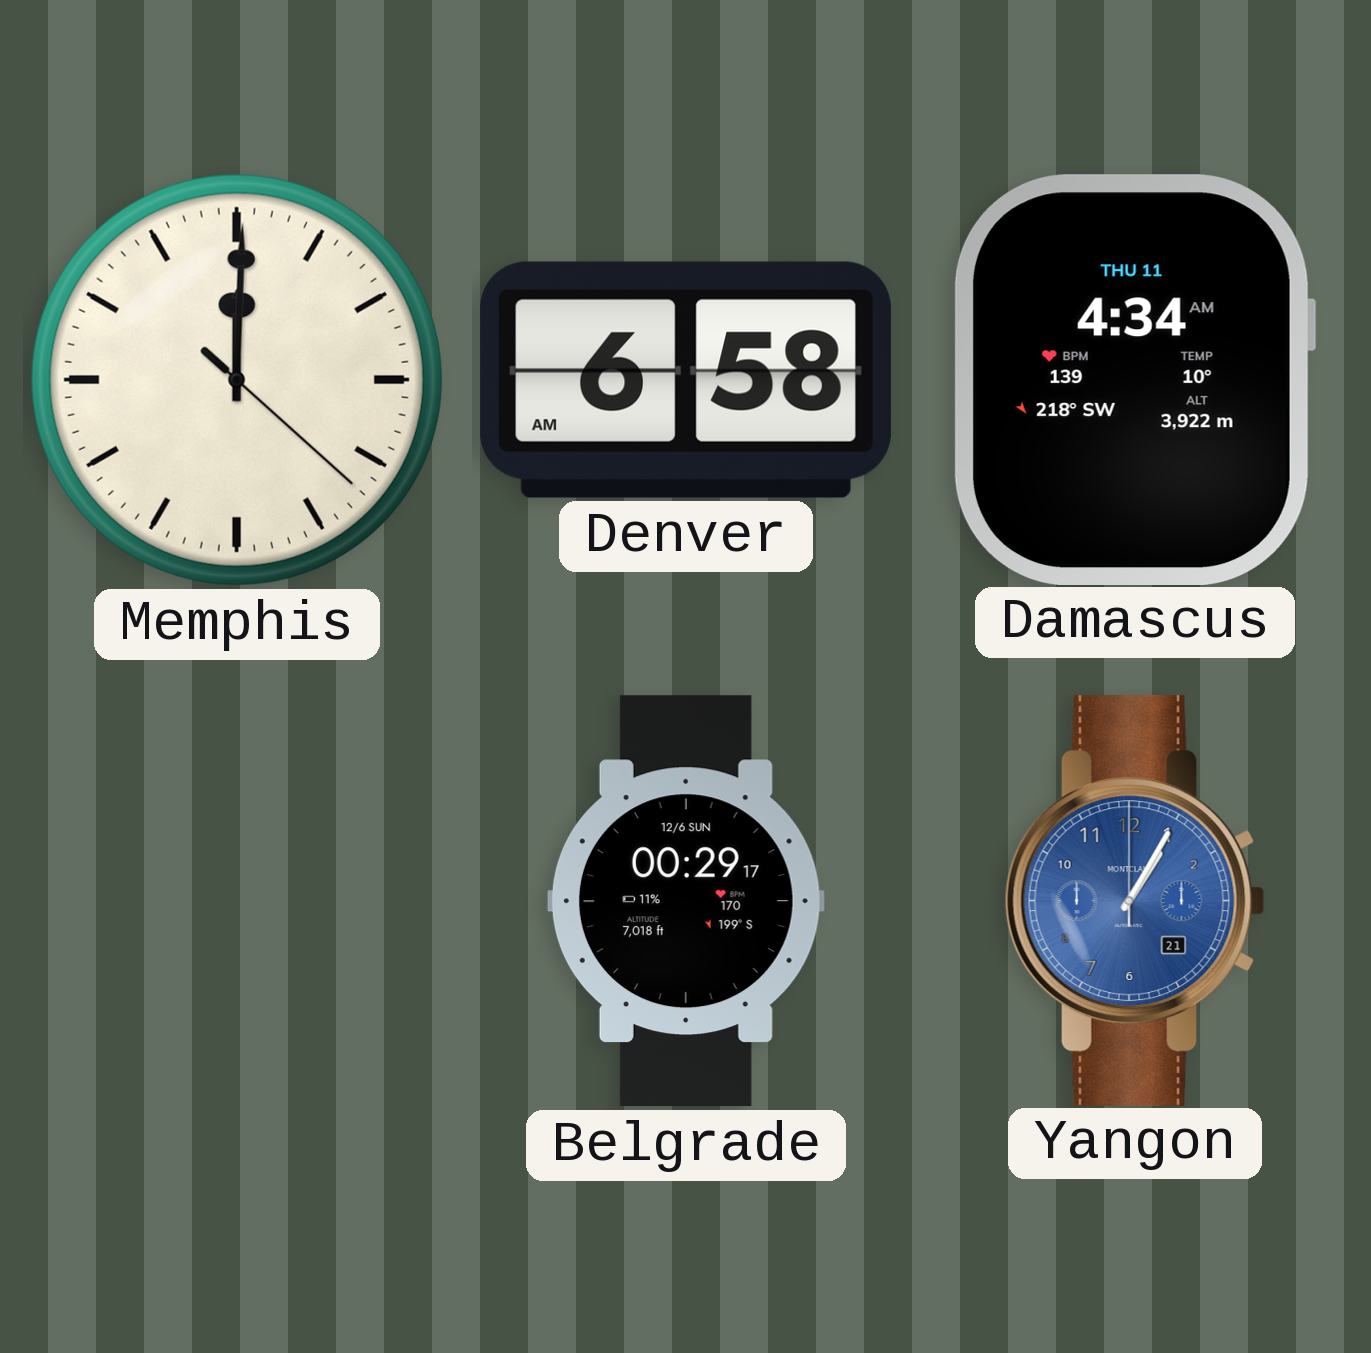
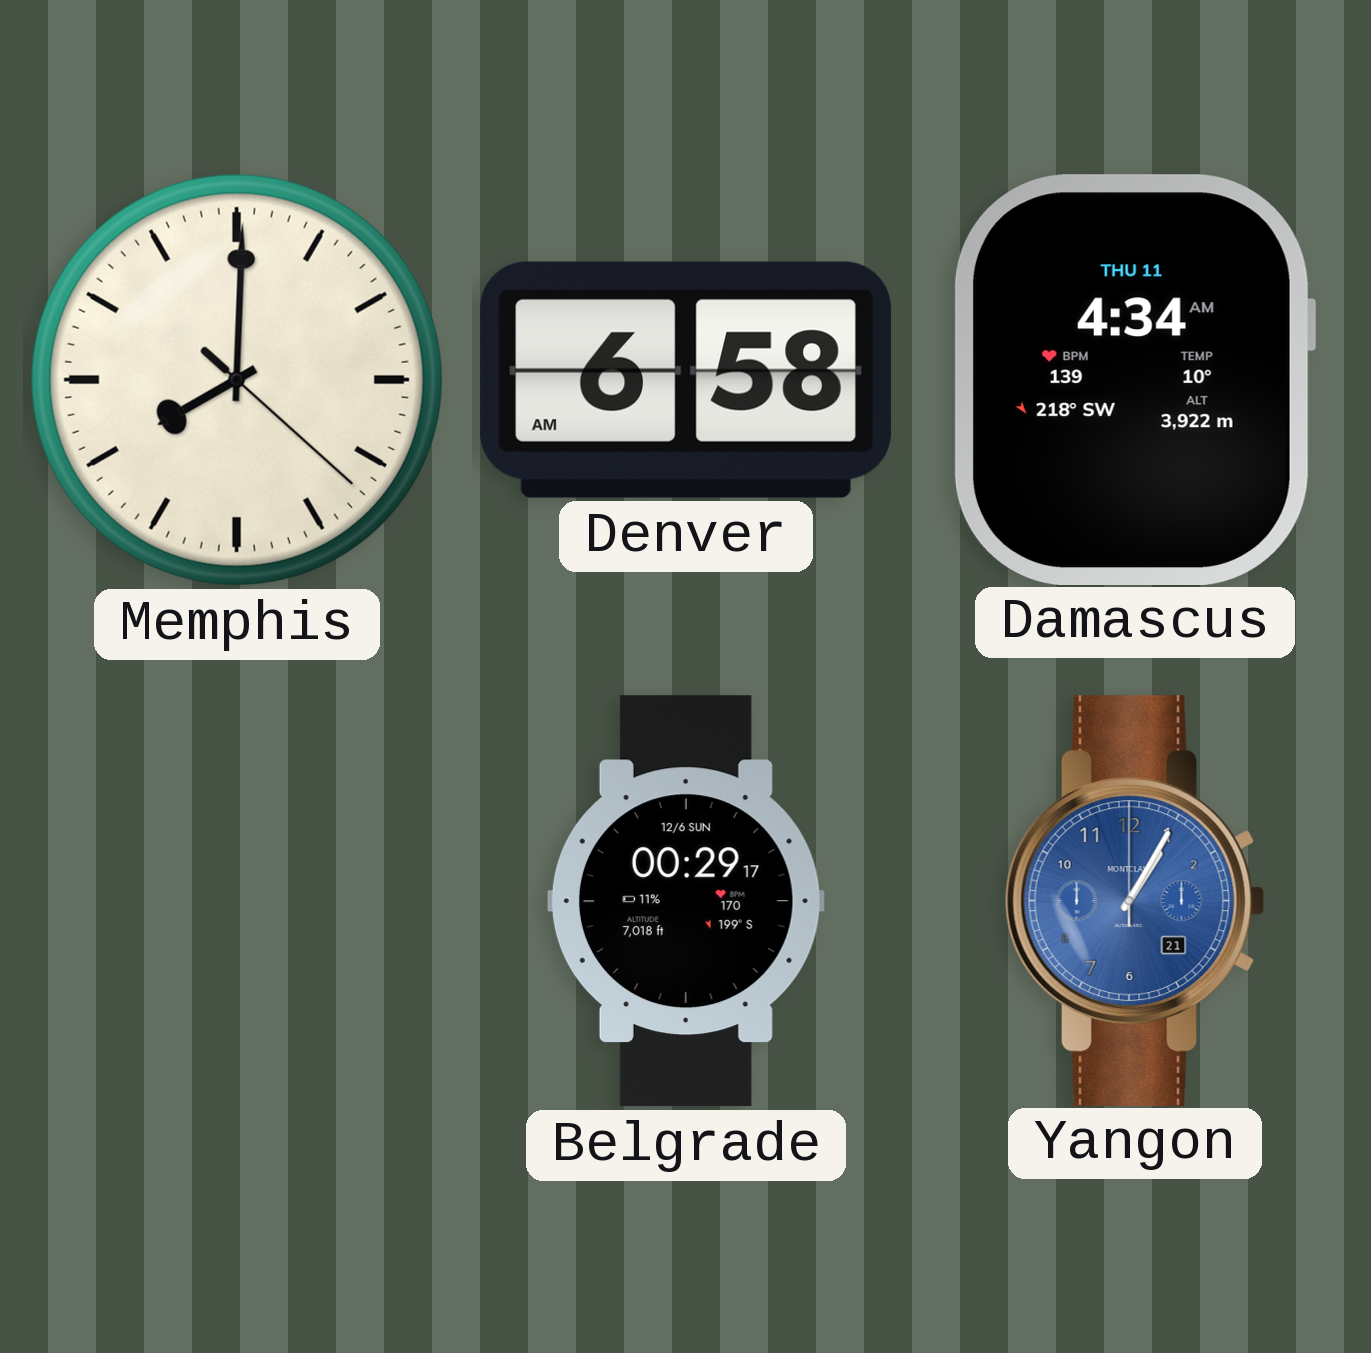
Memphis: 12:00 -> 8:00 (237, 380)
